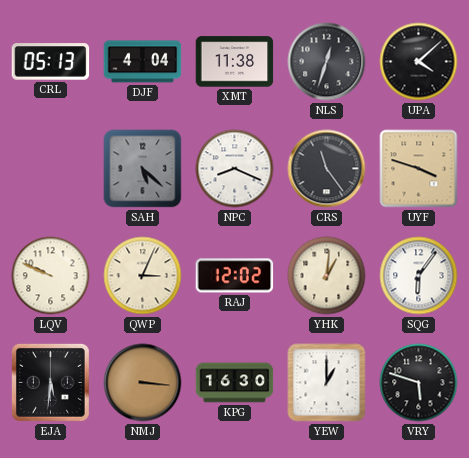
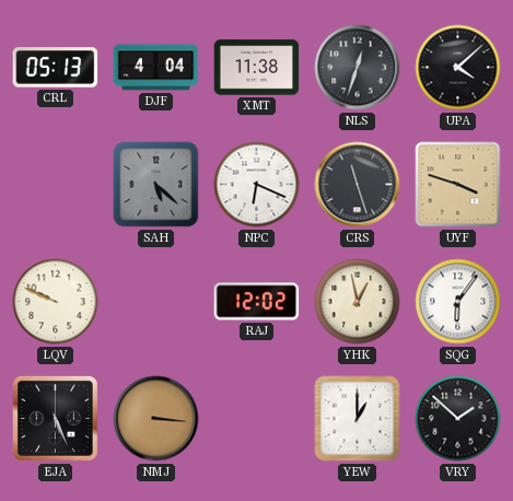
NPC: 8:19 -> 6:19 (257, 185)
CRS: 11:24 -> 11:27 (358, 185)
QWP: 3:04 -> none (143, 276)
YHK: 1:01 -> 12:58 (358, 302)
EJA: 5:31 -> 5:26 (55, 418)
KPG: 16:30 -> none (235, 383)
VRY: 5:48 -> 1:52 (458, 419)
